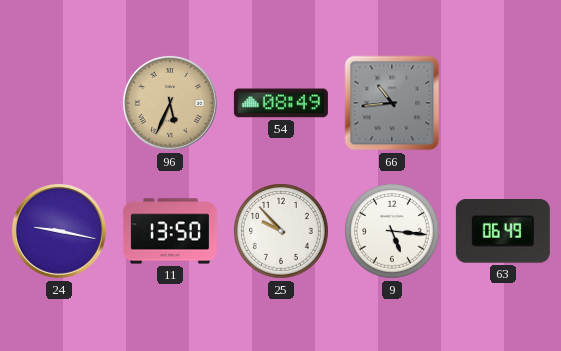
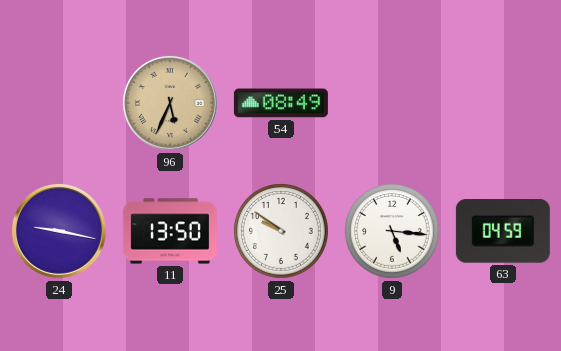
66: 10:44 -> none (392, 103)
25: 9:53 -> 9:51 (282, 232)
63: 06:49 -> 04:59 (503, 232)
